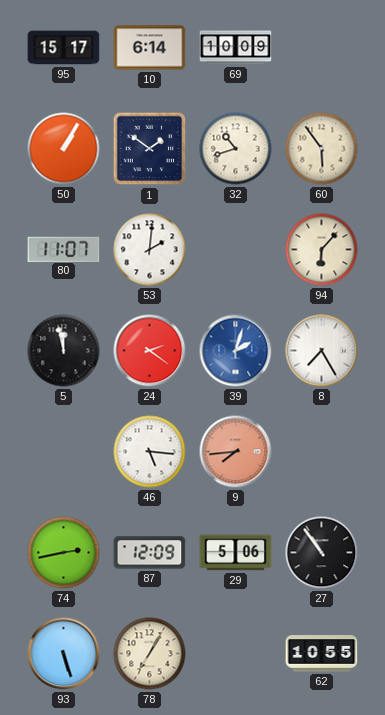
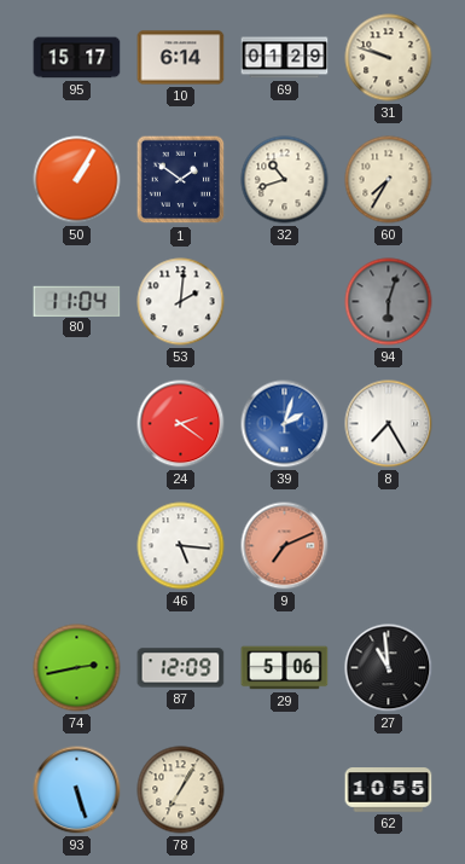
69: 10:09 -> 01:29 (285, 58)
31: none -> 9:48 (389, 58)
60: 5:54 -> 7:35 (389, 180)
80: 11:07 -> 11:04 (77, 301)
94: 6:07 -> 6:03 (389, 302)
94 dial: cream -> grey (389, 302)
5: 11:58 -> none (64, 351)
9: 7:44 -> 7:11 (285, 546)
27: 10:54 -> 10:59 (389, 668)
